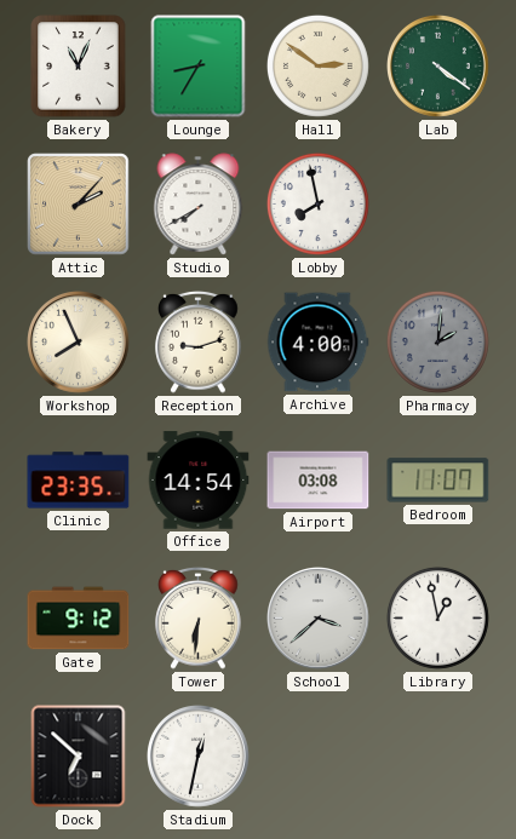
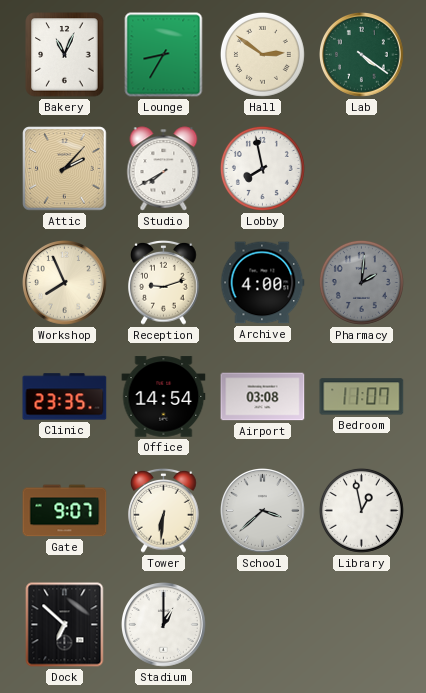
Gate: 9:12 -> 9:07 (65, 511)
Stadium: 12:32 -> 1:00 (164, 625)
